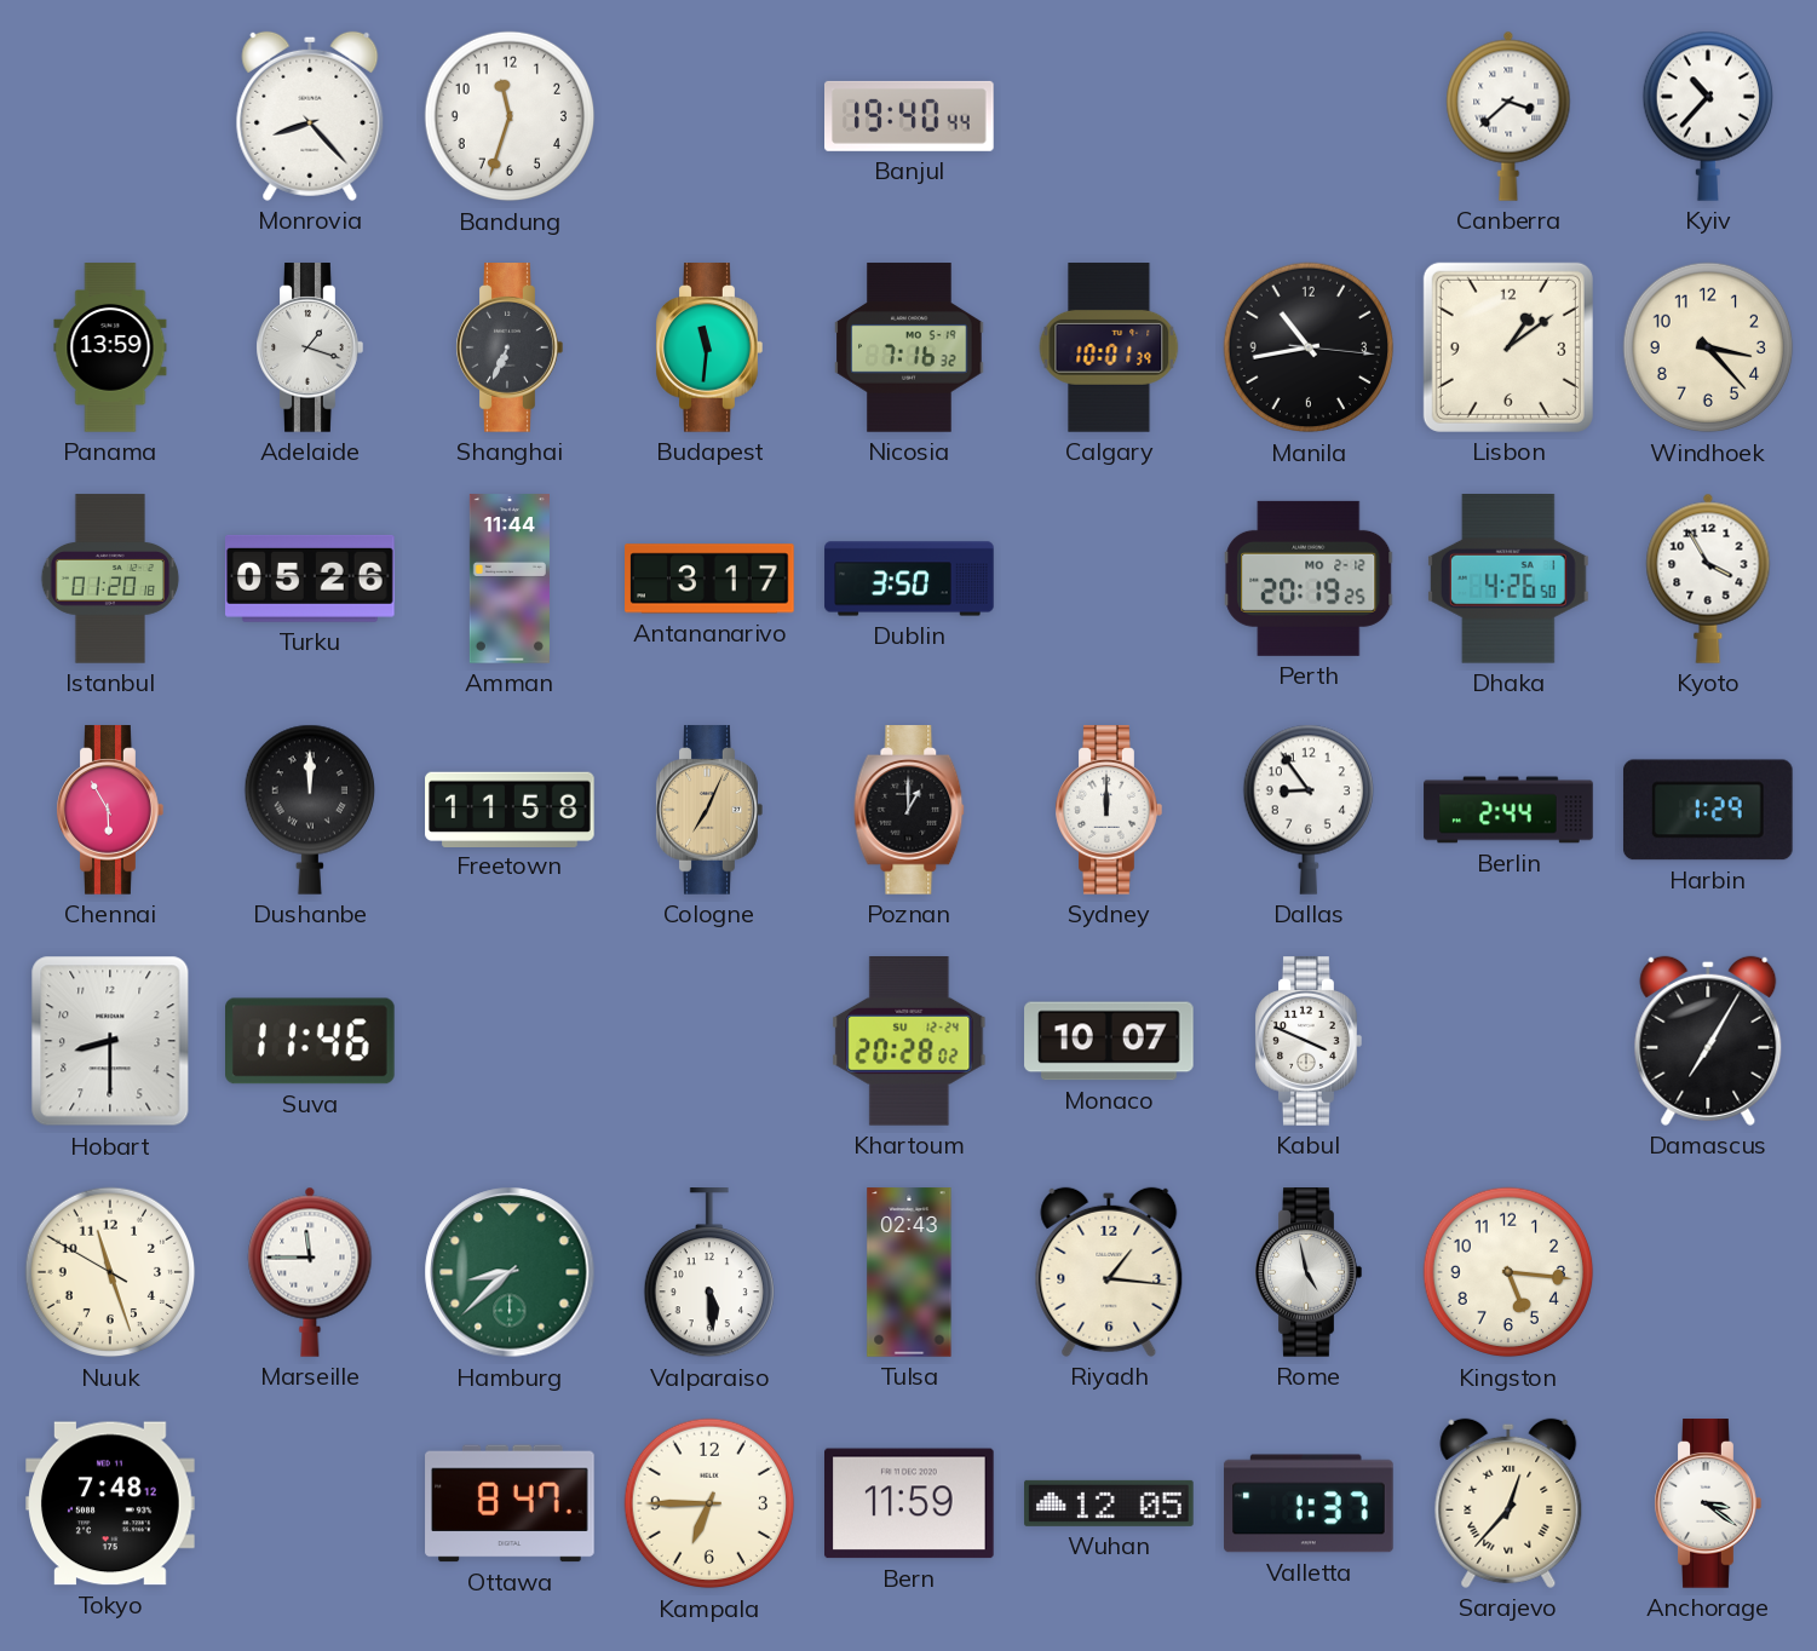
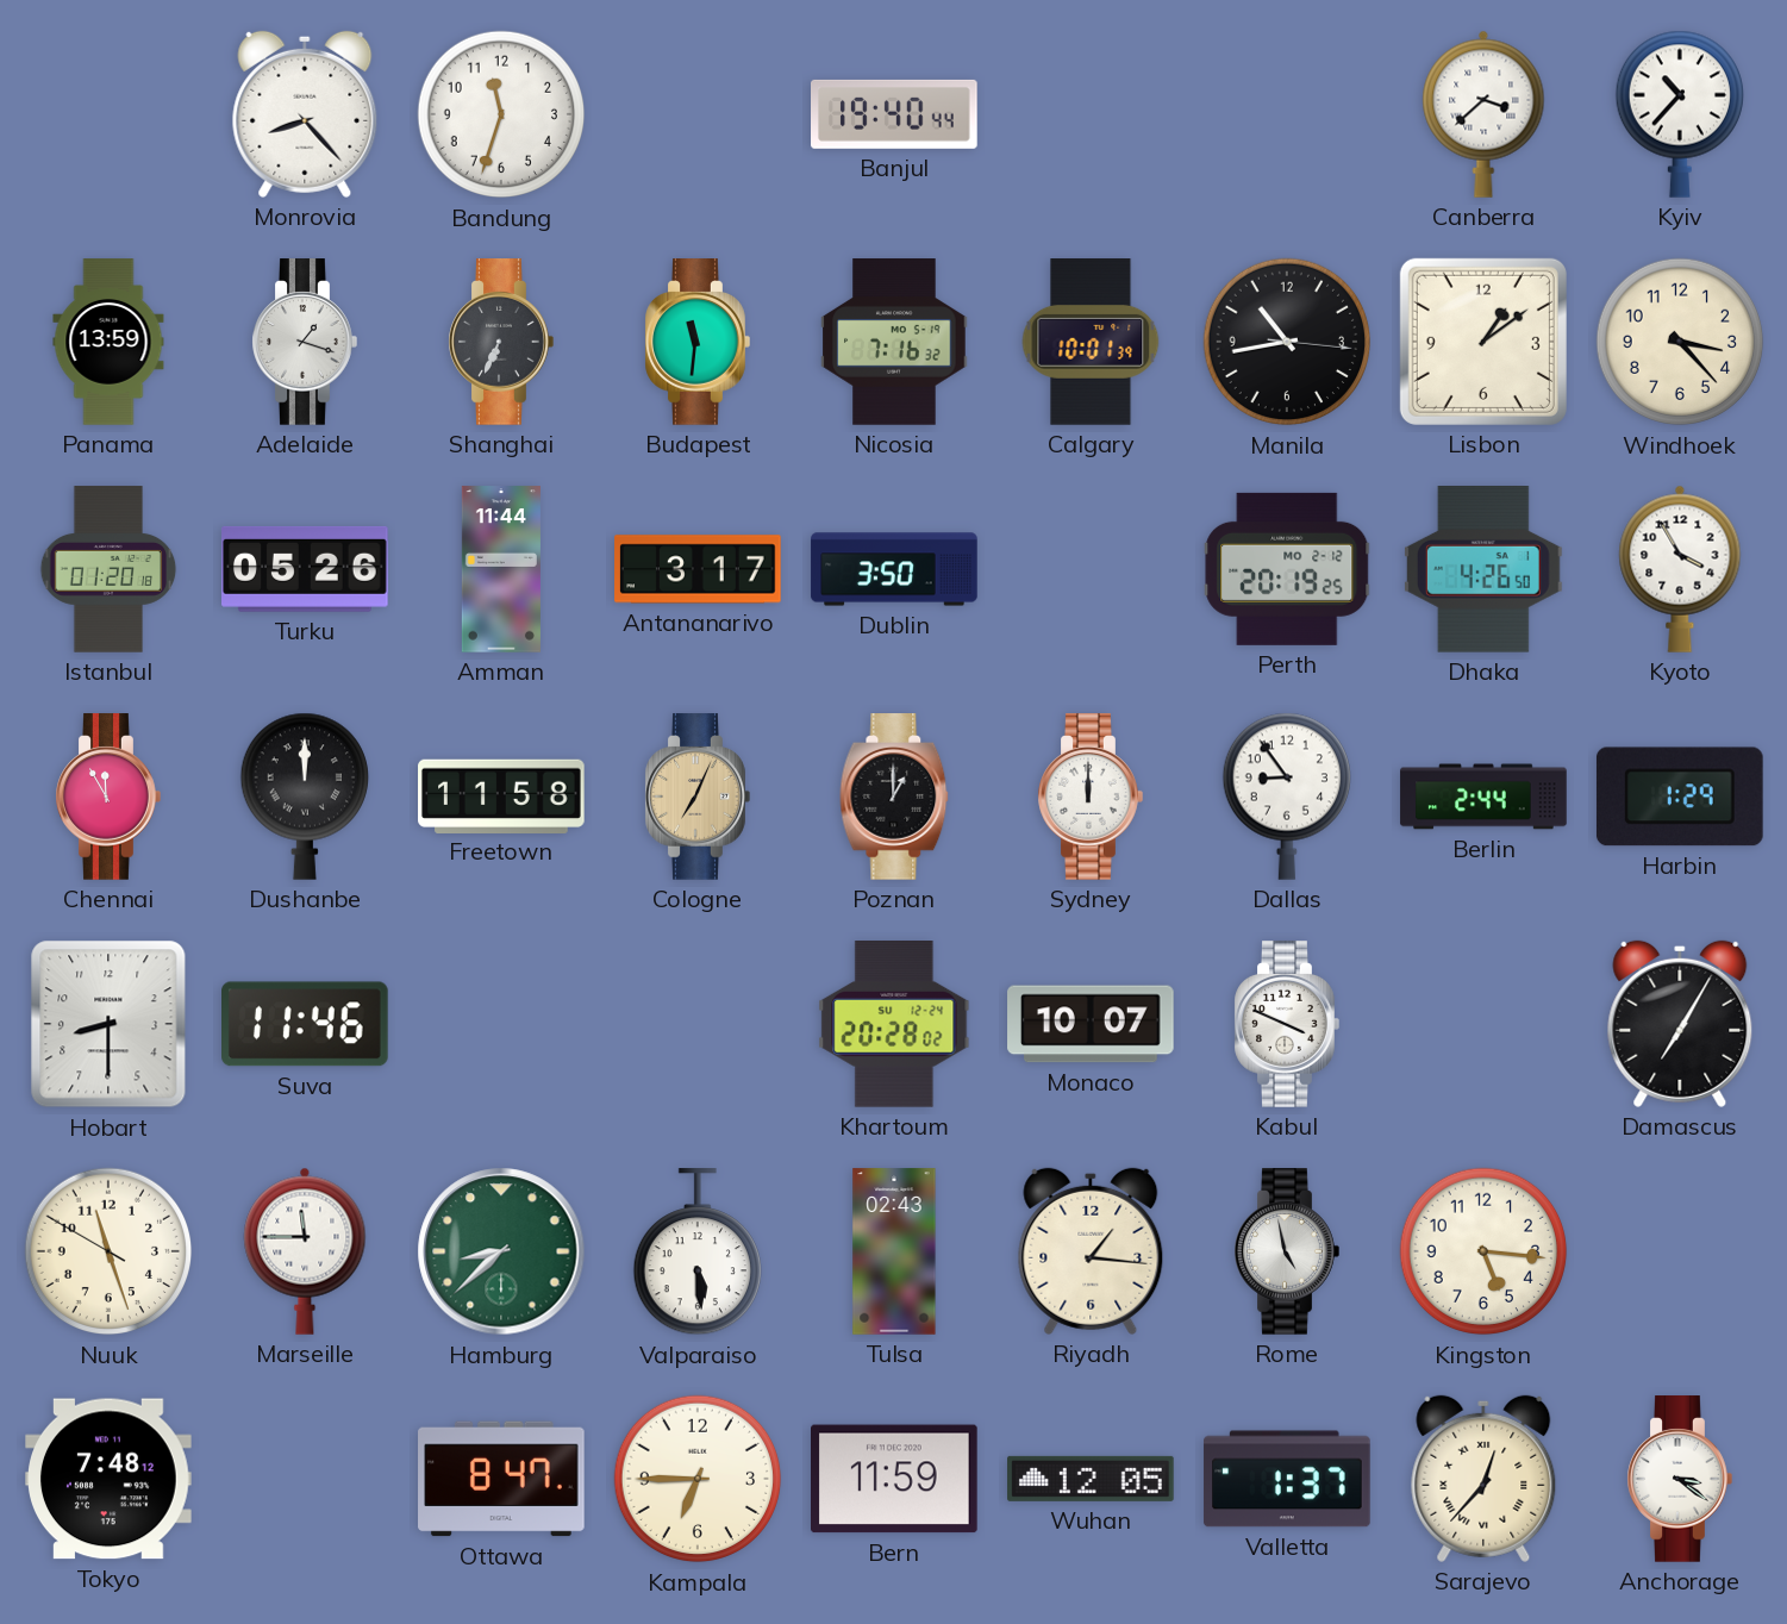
Chennai: 5:55 -> 11:55 (108, 797)
